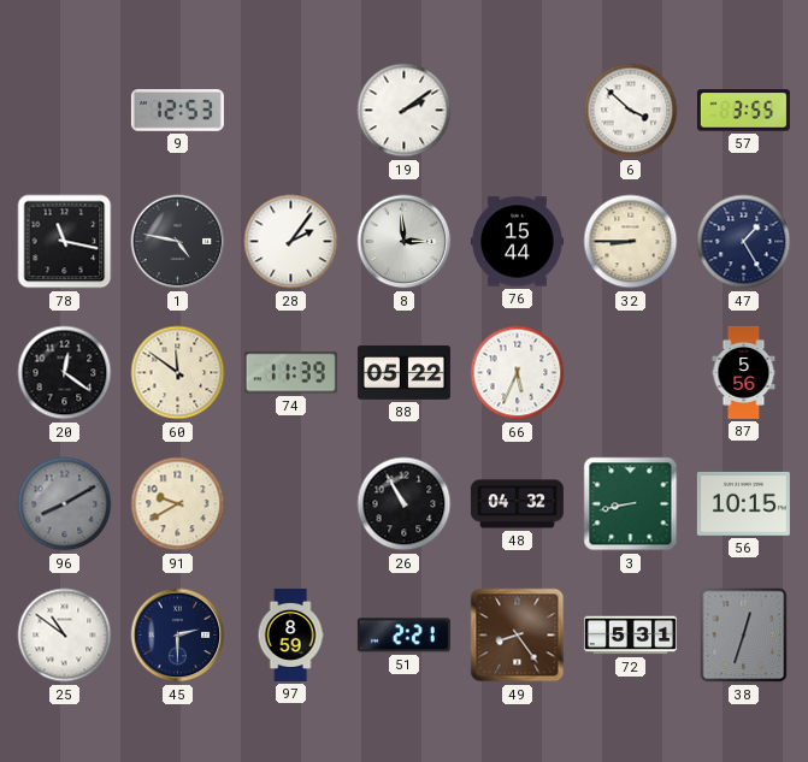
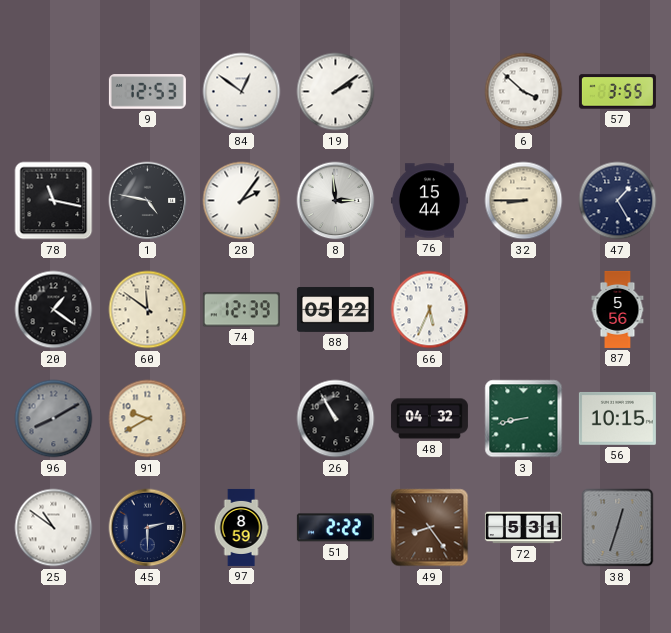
84: none -> 12:51 (242, 92)
20: 12:21 -> 1:21 (54, 310)
74: 11:39 -> 12:39 (241, 310)
51: 2:21 -> 2:22 (335, 528)
